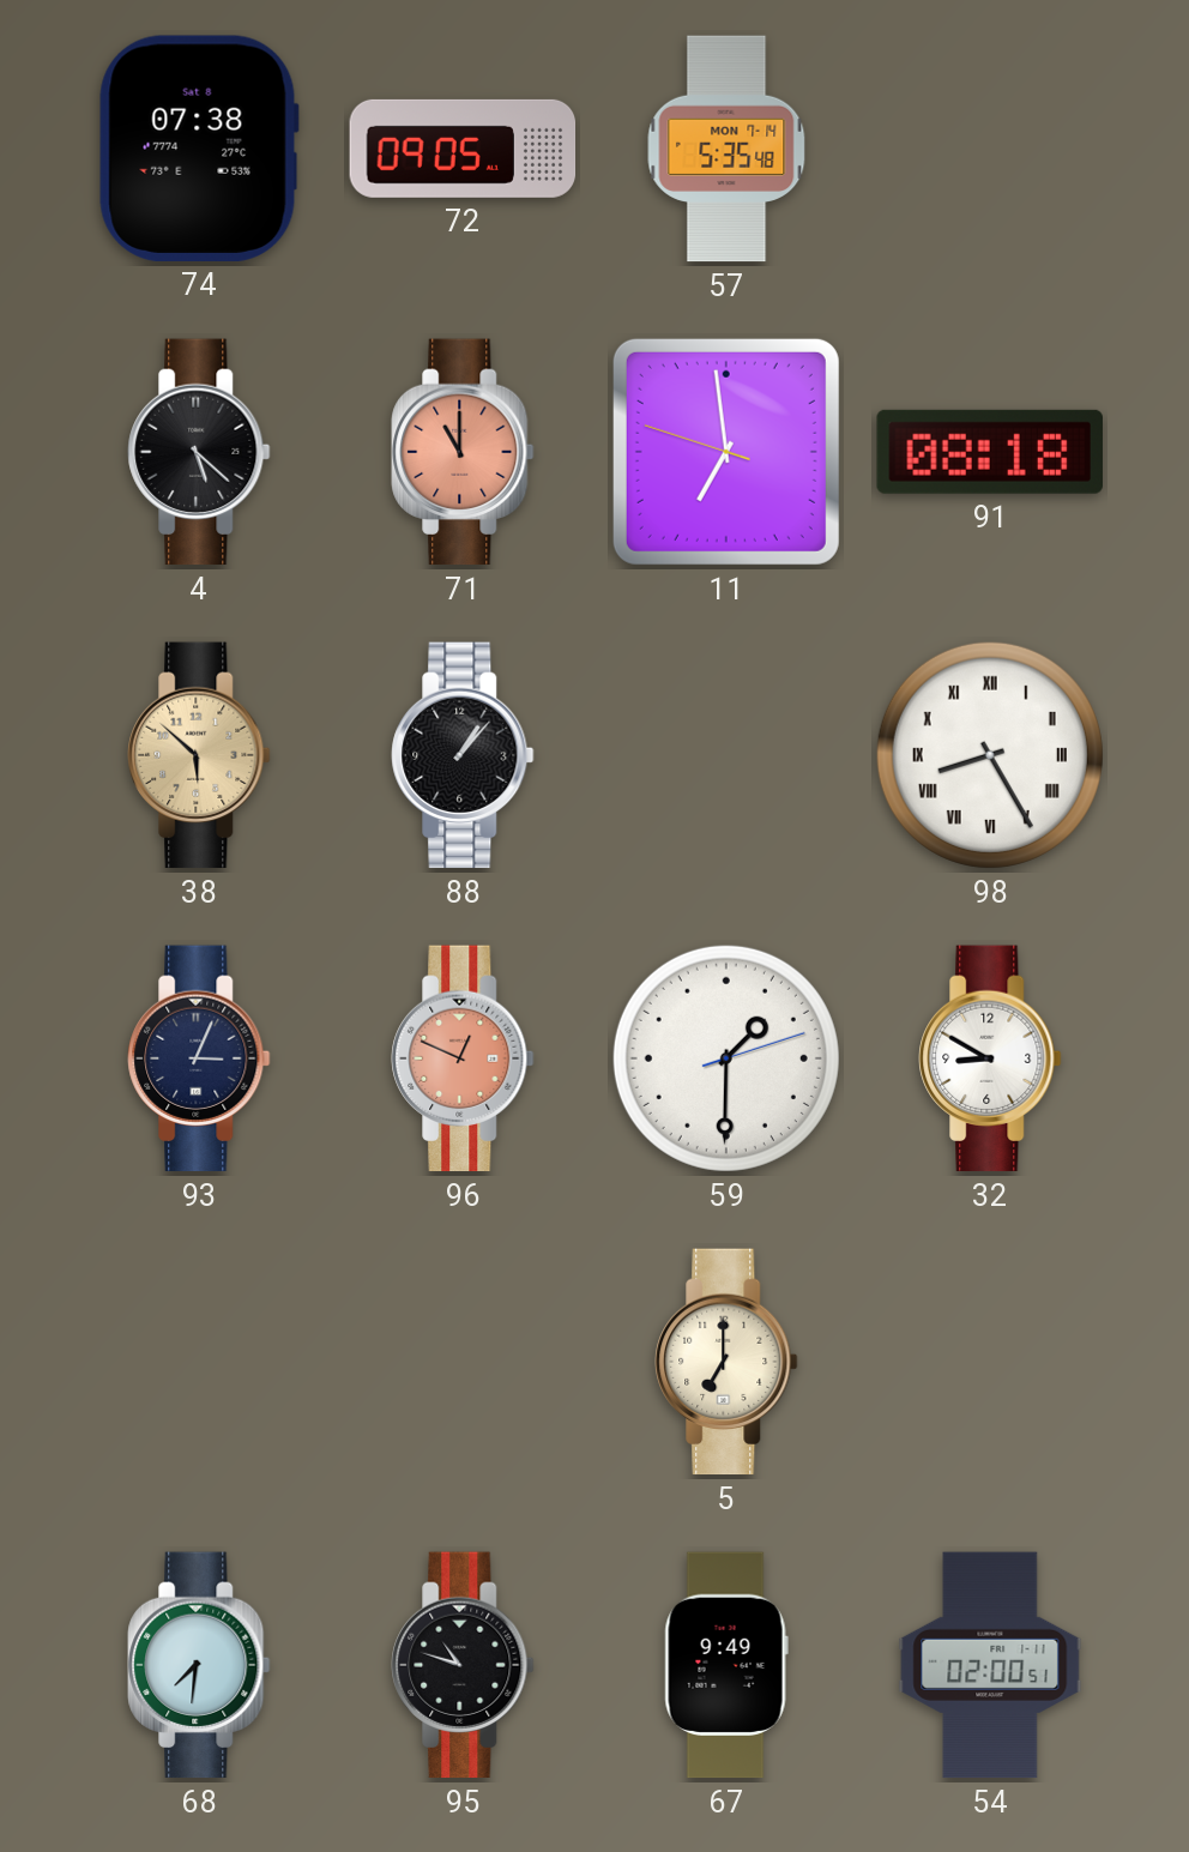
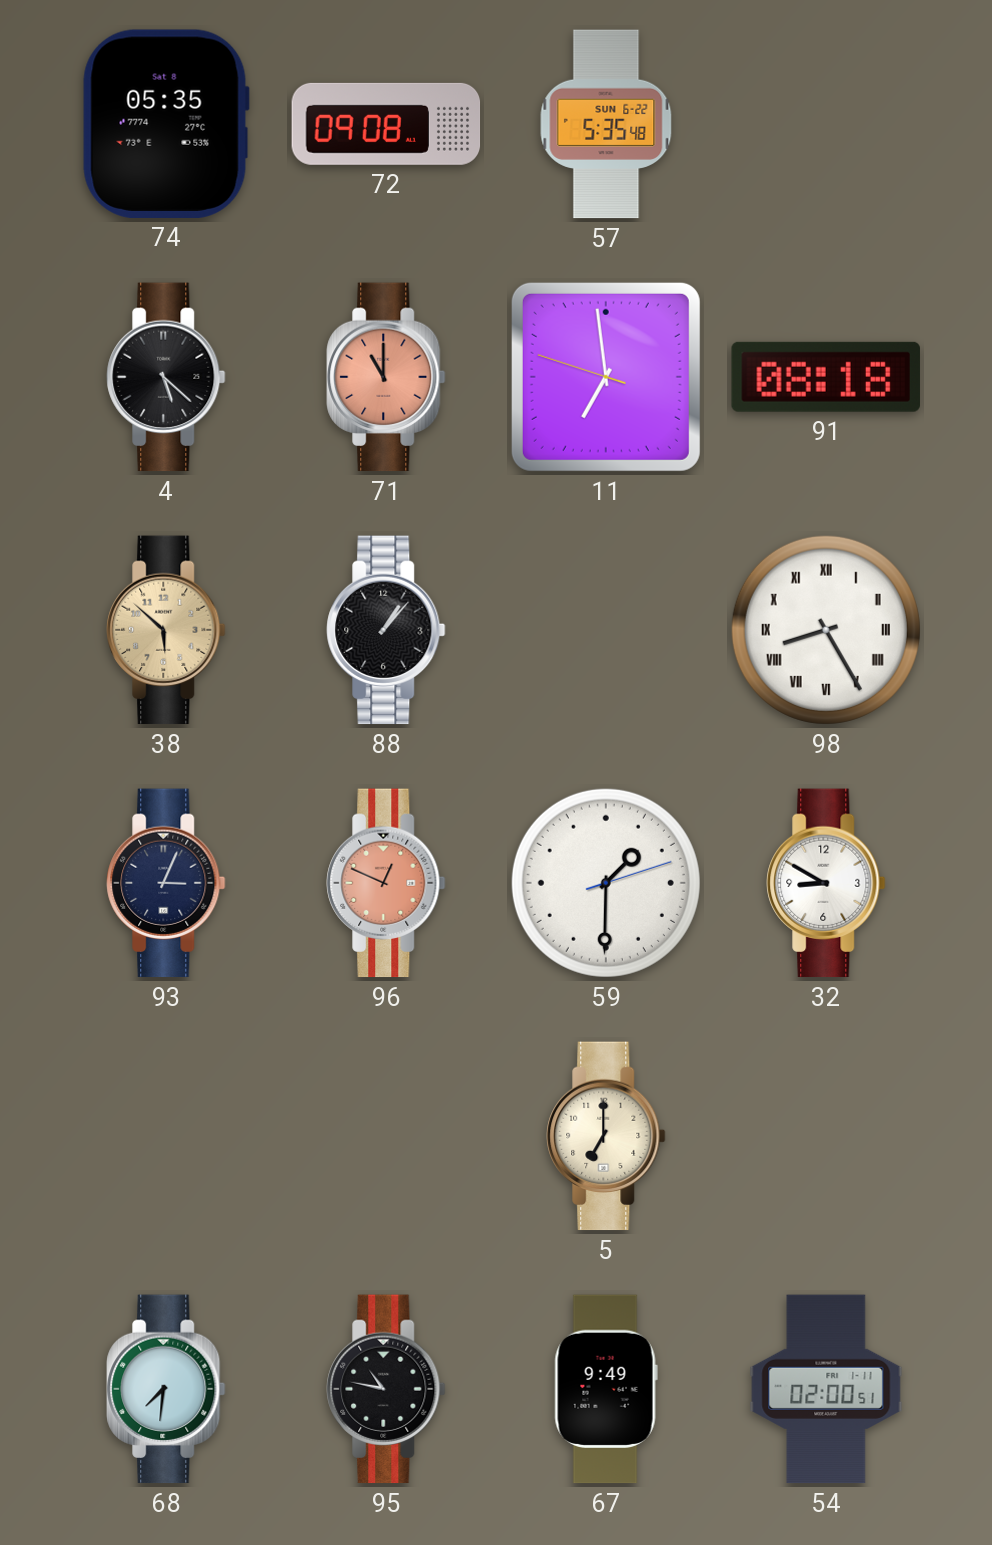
74: 07:38 -> 05:35 (166, 124)
72: 09:05 -> 09:08 (386, 124)
57 date: MON 7-14 -> SUN 6-22 (606, 124)
95: 10:48 -> 10:47 (386, 1389)
